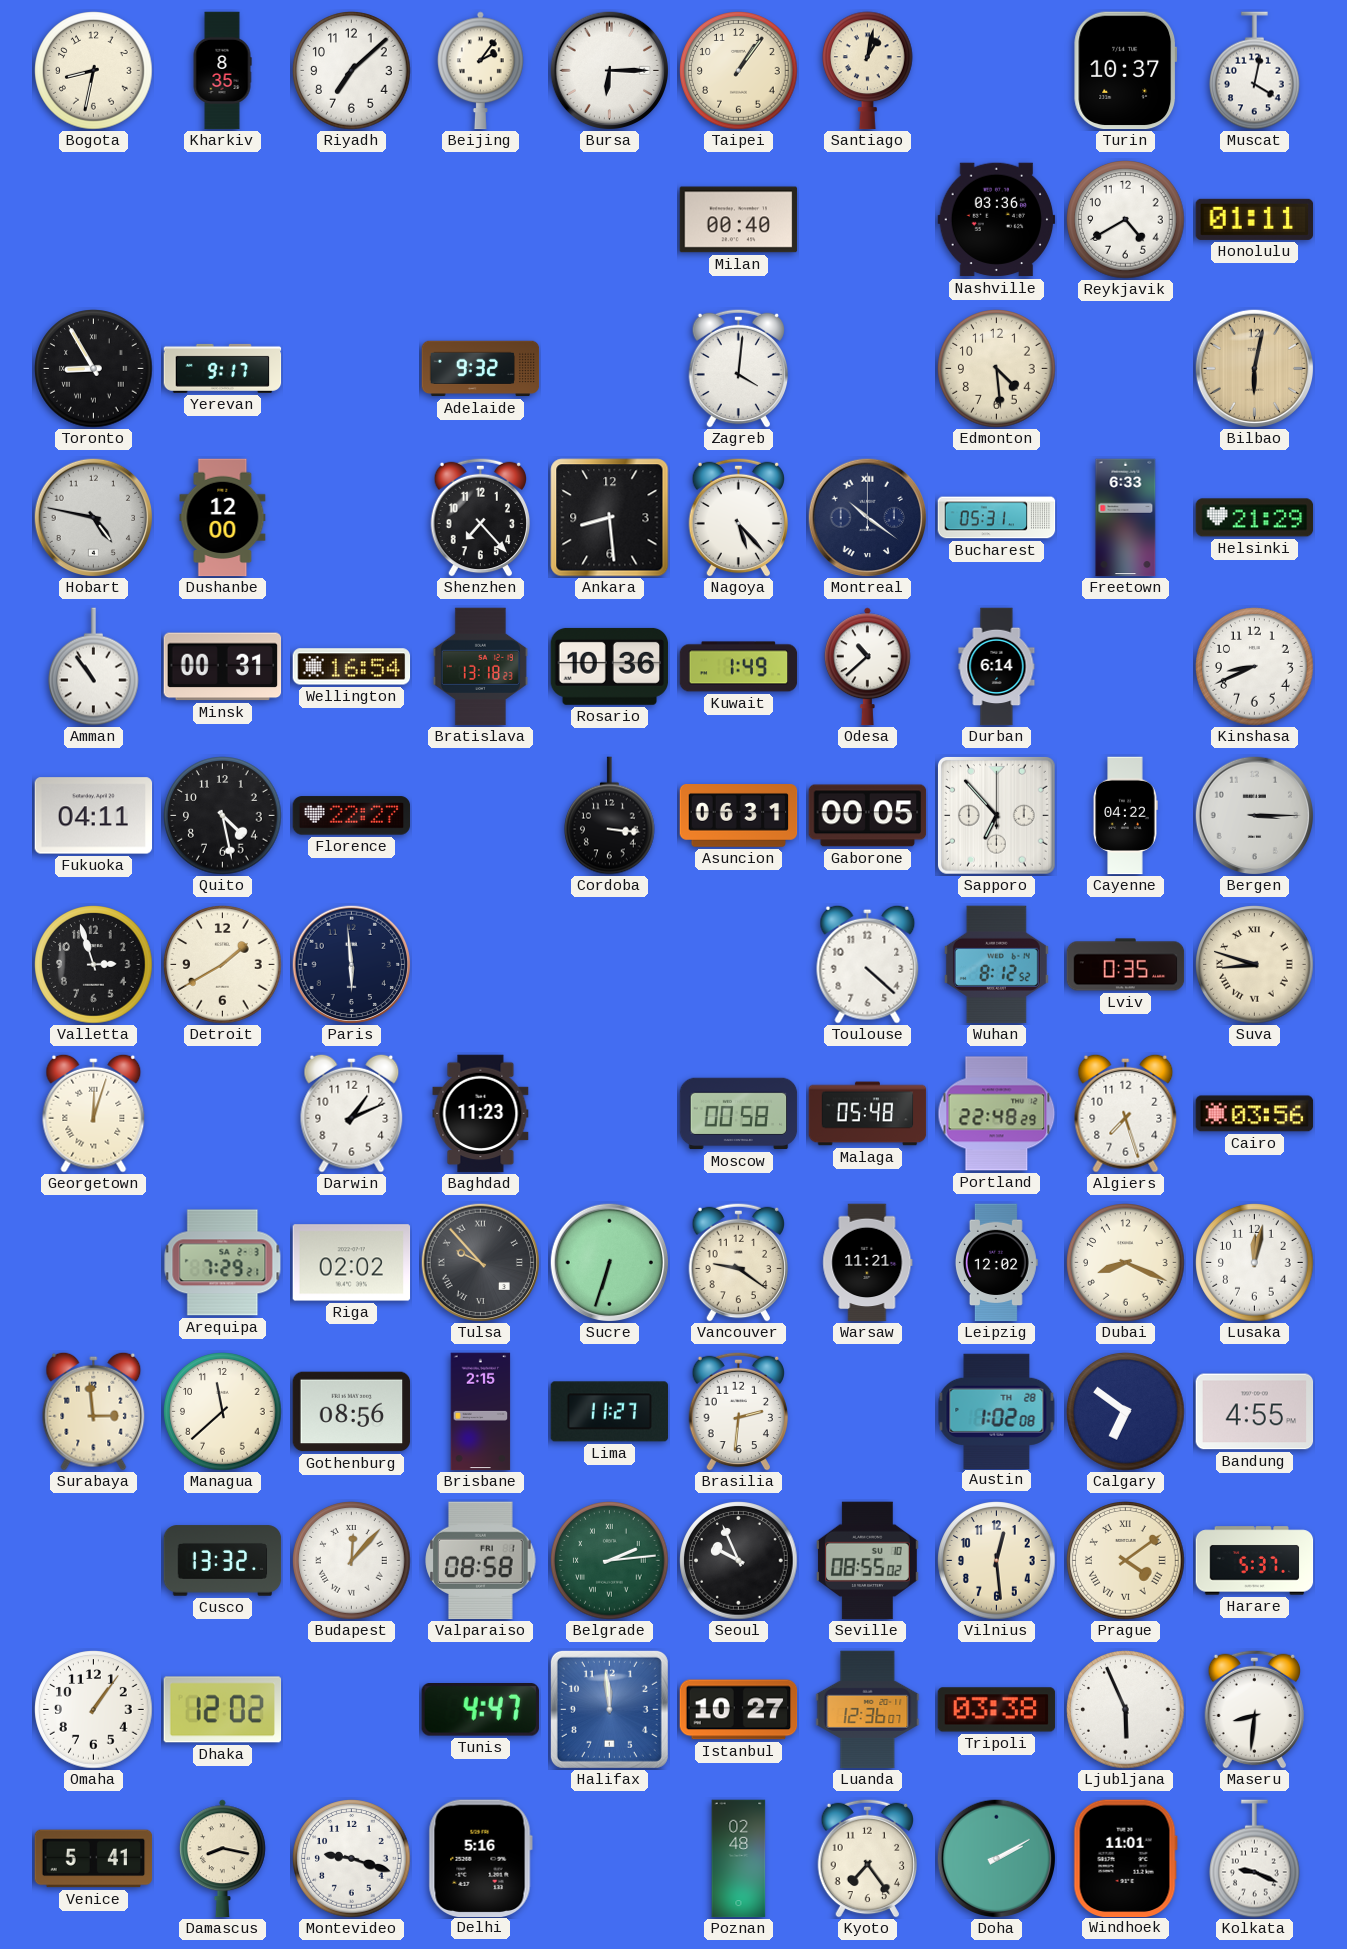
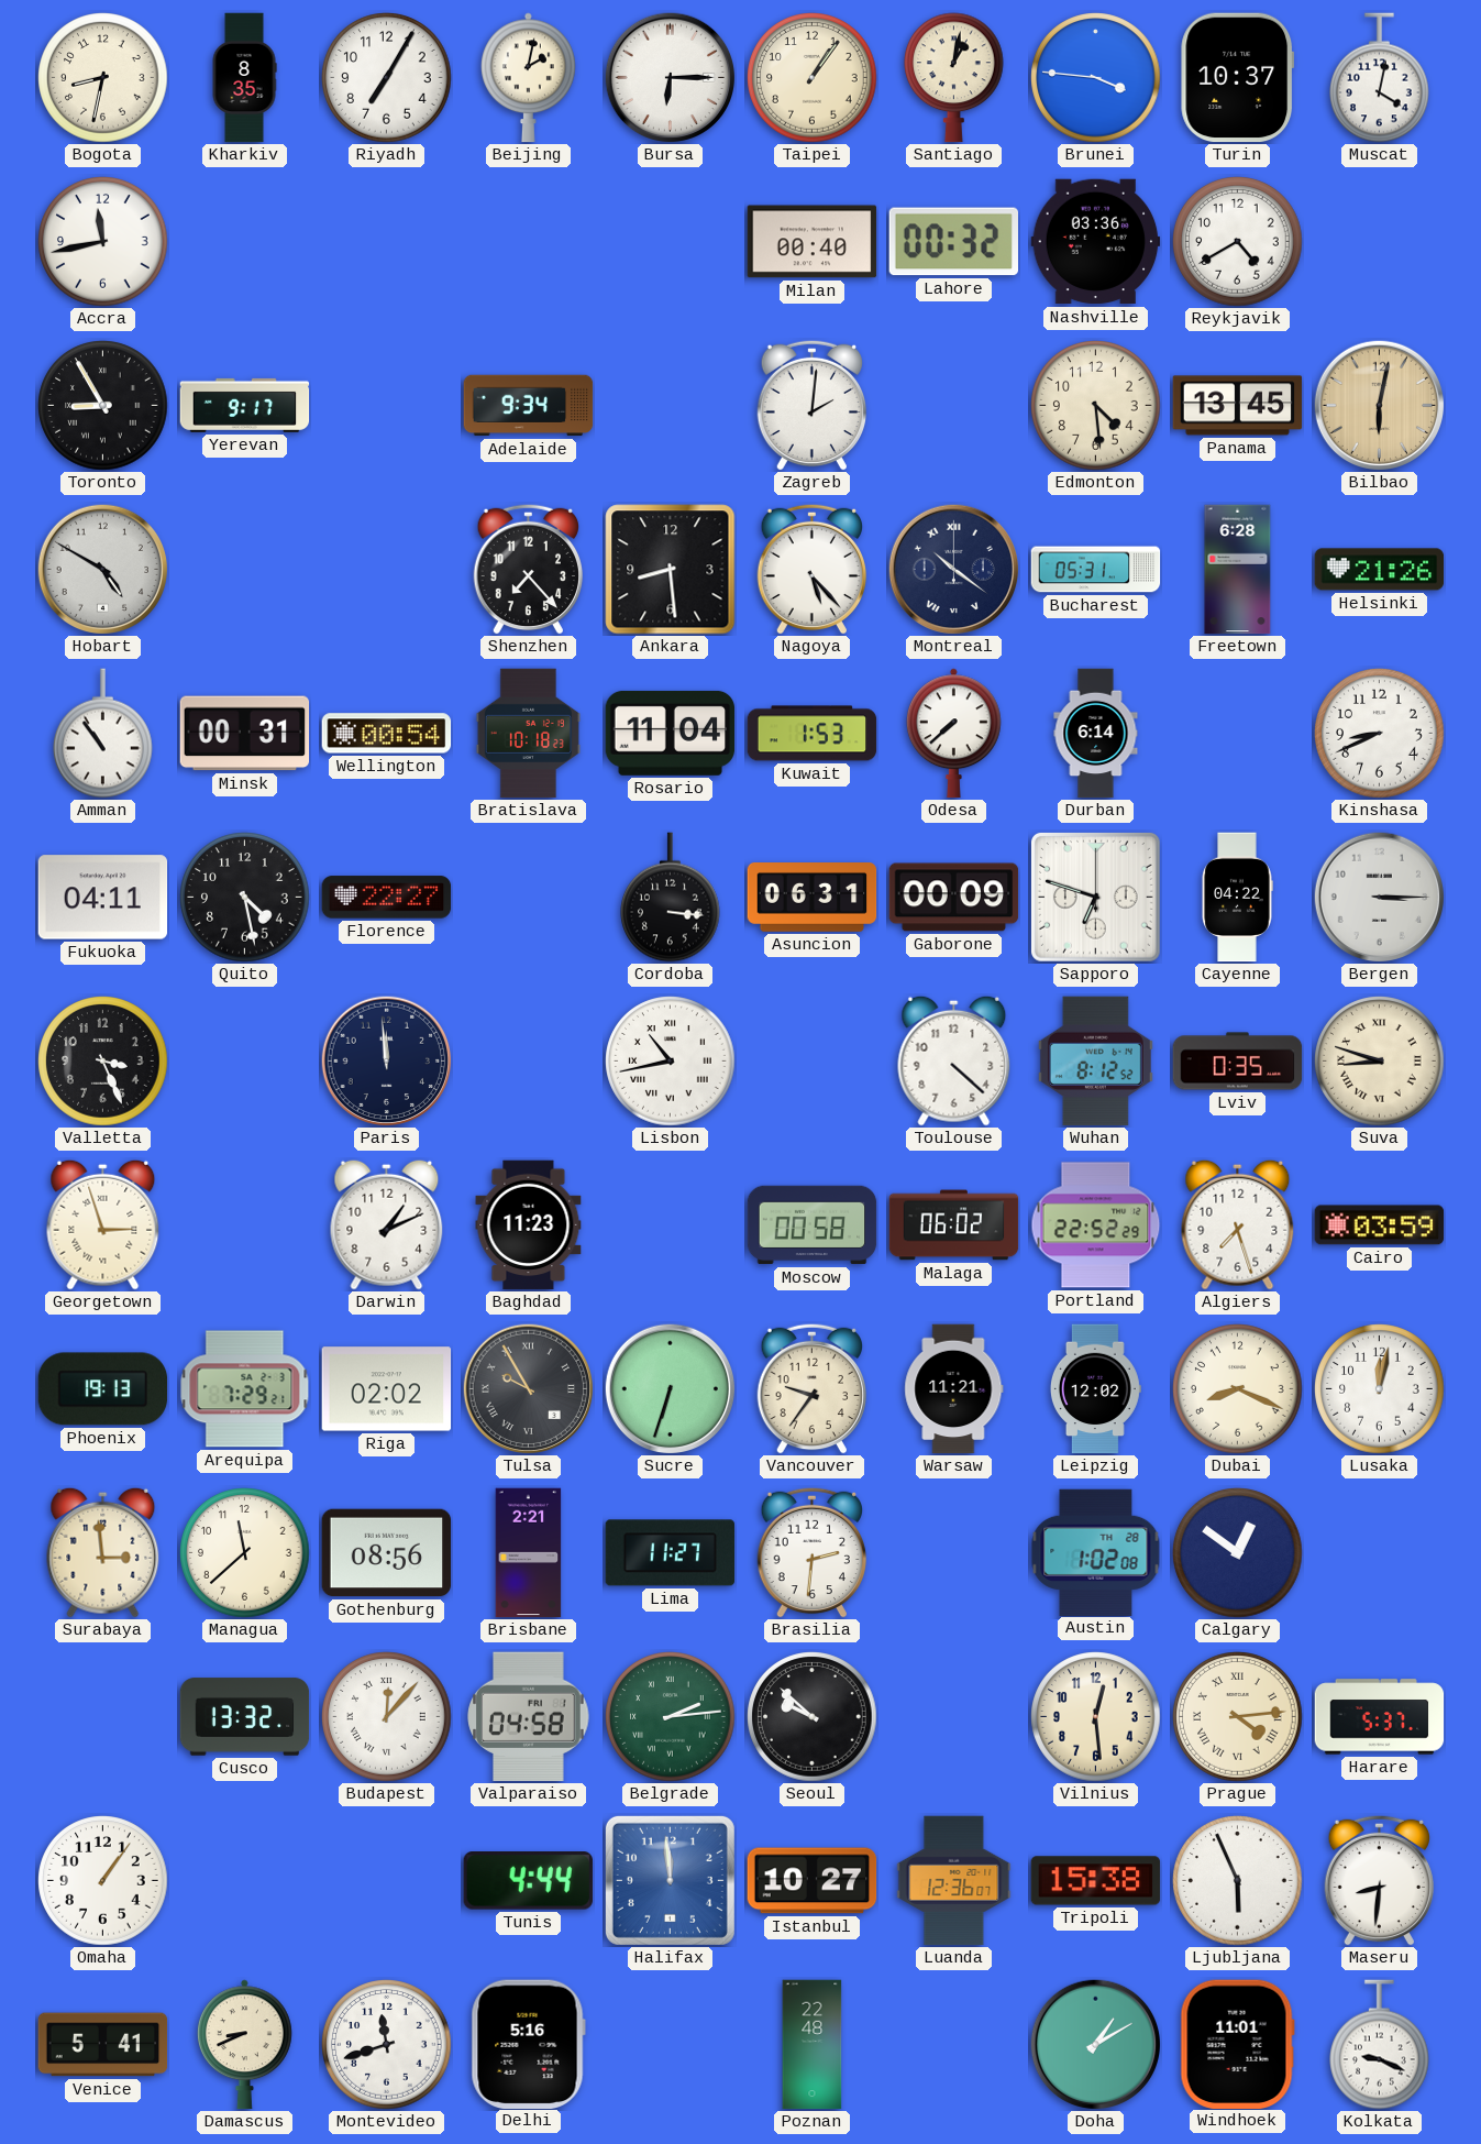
Riyadh: 7:08 -> 7:05 (387, 78)
Beijing: 2:06 -> 2:02 (528, 78)
Brunei: none -> 3:46 (1096, 78)
Accra: none -> 11:43 (103, 242)
Lahore: none -> 00:32 (953, 242)
Honolulu: 01:11 -> none (1255, 219)
Adelaide: 9:32 -> 9:34 (529, 406)
Zagreb: 4:01 -> 2:01 (811, 405)
Panama: none -> 13:45 (1238, 406)
Hobart: 4:47 -> 4:50 (102, 569)
Dushanbe: 12:00 -> none (223, 518)
Freetown: 6:33 -> 6:28 (1238, 570)
Helsinki: 21:29 -> 21:26 (1380, 570)
Wellington: 16:54 -> 00:54 (387, 734)
Bratislava: 13:18 -> 10:18 (528, 734)
Rosario: 10:36 -> 11:04 (671, 733)
Kuwait: 1:49 -> 1:53 (813, 734)
Odesa: 10:38 -> 7:38 (953, 734)
Gaborone: 00:05 -> 00:09 (954, 898)
Sapporo: 6:53 -> 6:48 (1095, 897)
Valletta: 2:57 -> 3:26 (103, 1062)
Detroit: 1:40 -> none (223, 965)
Paris: 5:59 -> 11:59 (386, 1060)
Lisbon: none -> 10:43 (671, 1062)
Georgetown: 12:03 -> 2:57 (103, 1224)
Malaga: 05:48 -> 06:02 (954, 1225)
Portland: 22:48 -> 22:52 (1096, 1225)
Cairo: 03:56 -> 03:59 (1380, 1225)
Phoenix: none -> 19:13 (103, 1389)
Tulsa: 9:53 -> 9:55 (528, 1388)
Vancouver: 9:21 -> 9:36 (811, 1388)
Brisbane: 2:15 -> 2:21 (529, 1553)
Calgary: 6:51 -> 12:51 (1238, 1553)
Bandung: 4:55 -> none (1255, 1412)
Valparaiso: 08:58 -> 04:58 (529, 1717)
Seoul: 9:56 -> 9:52 (813, 1717)
Seville: 08:55 -> none (868, 1561)
Prague: 4:09 -> 4:14 (1238, 1717)
Dhaka: 12:02 -> none (223, 1710)
Tunis: 4:47 -> 4:44 (528, 1881)
Tripoli: 03:38 -> 15:38 (1096, 1881)
Damascus: 8:17 -> 8:41 (244, 2045)
Montevideo: 9:18 -> 11:42 (387, 2045)
Poznan: 02:48 -> 22:48 (813, 2045)
Kyoto: 7:24 -> none (867, 1858)
Doha: 2:10 -> 1:10 (1095, 2044)
